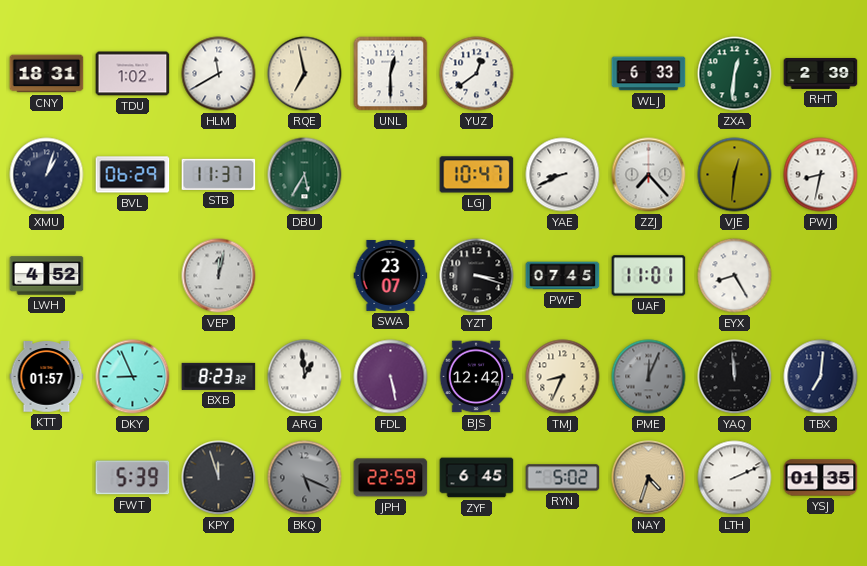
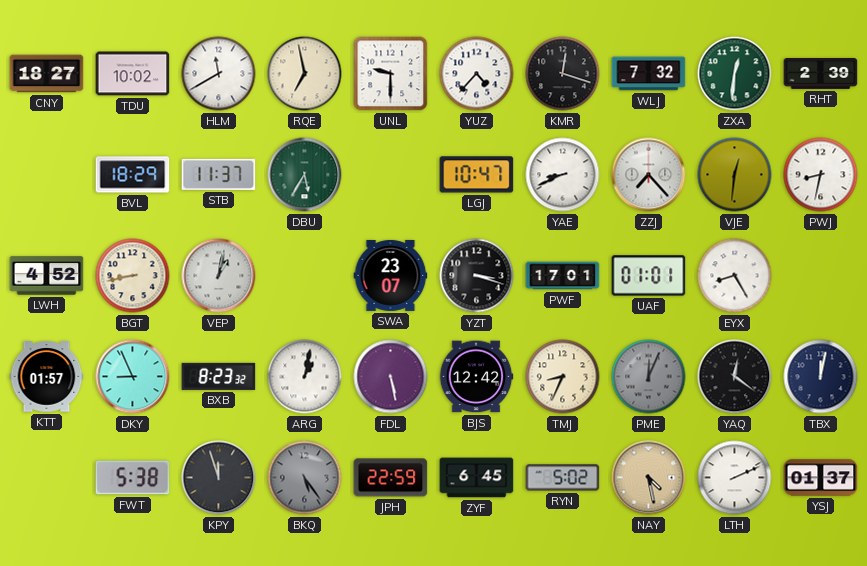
CNY: 18:31 -> 18:27 (47, 74)
TDU: 1:02 -> 10:02 (133, 74)
UNL: 12:30 -> 9:30 (391, 74)
YUZ: 12:39 -> 4:37 (477, 74)
KMR: none -> 12:18 (563, 74)
WLJ: 6:33 -> 7:32 (649, 74)
XMU: 1:03 -> none (47, 175)
BVL: 06:29 -> 18:29 (133, 175)
BGT: none -> 8:43 (133, 276)
VEP: 12:02 -> 1:02 (219, 276)
PWF: 07:45 -> 17:01 (563, 276)
UAF: 11:01 -> 01:01 (649, 276)
ARG: 12:59 -> 1:02 (305, 377)
YAQ: 11:59 -> 12:21 (735, 377)
TBX: 7:01 -> 12:02 (821, 377)
FWT: 5:39 -> 5:38 (133, 478)
BKQ: 5:19 -> 5:24 (305, 478)
NAY: 4:33 -> 4:28 (649, 478)
YSJ: 01:35 -> 01:37 (821, 478)
